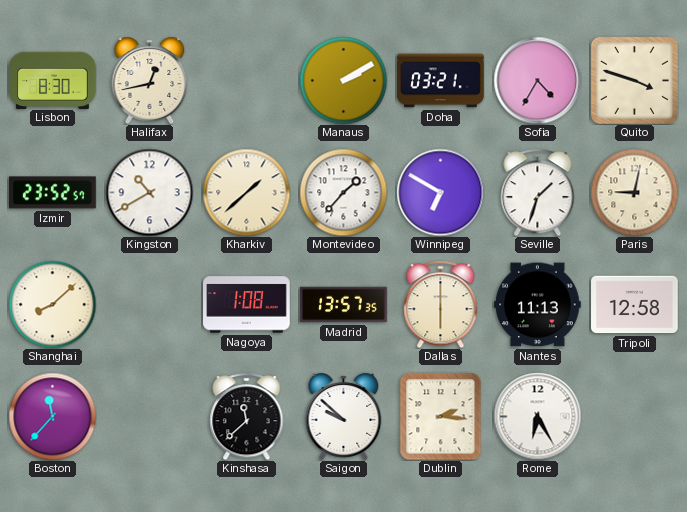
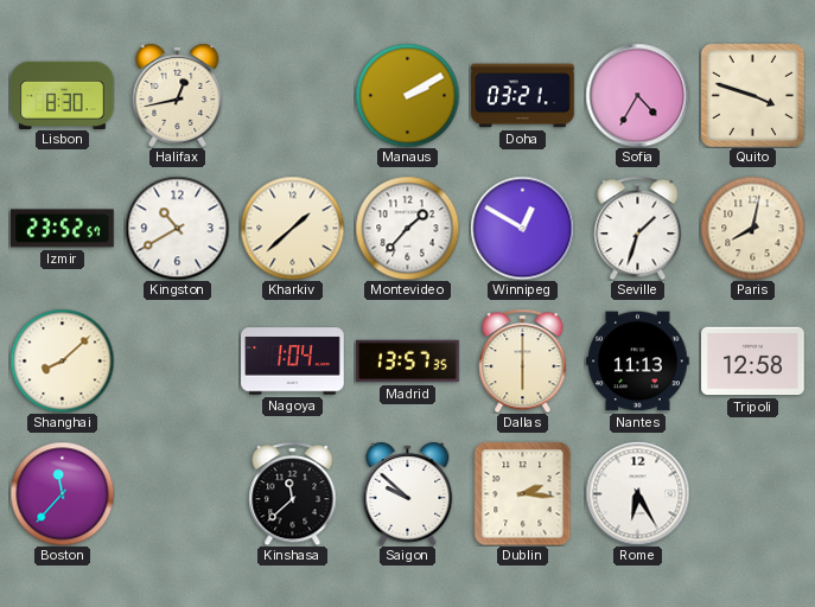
Winnipeg: 6:50 -> 12:50 (522, 228)
Paris: 9:02 -> 8:02 (752, 228)
Nagoya: 1:08 -> 1:04 (293, 362)
